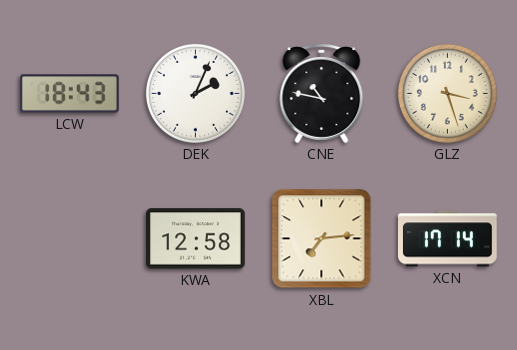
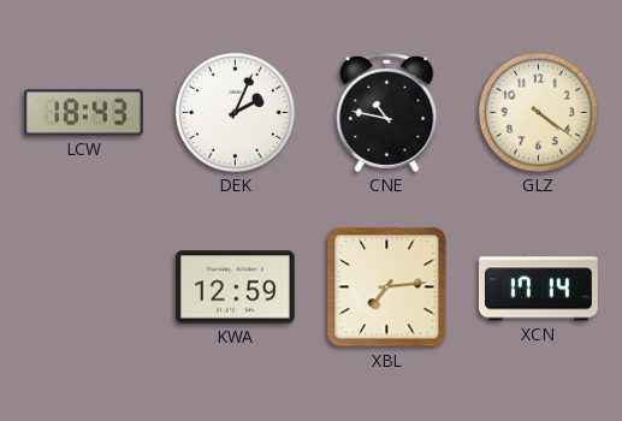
GLZ: 3:27 -> 4:21 (538, 112)
KWA: 12:58 -> 12:59 (236, 287)
